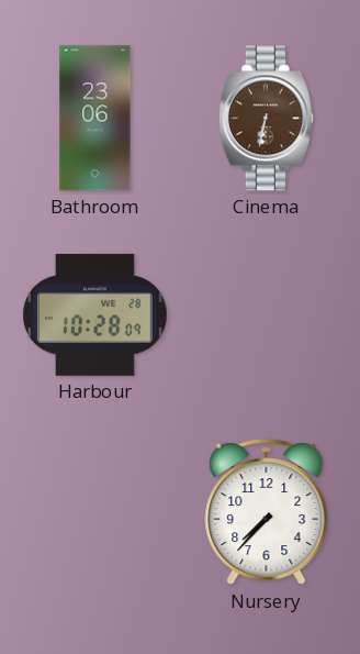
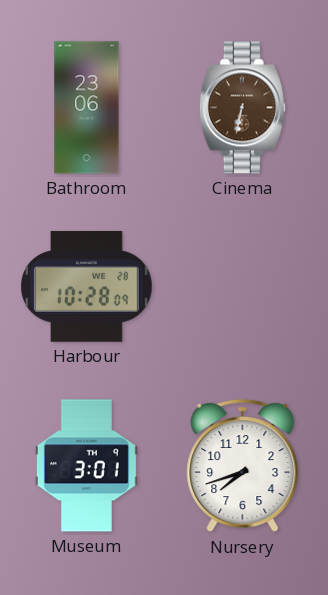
Museum: none -> 3:01 (86, 466)
Nursery: 7:37 -> 7:42 (243, 466)
